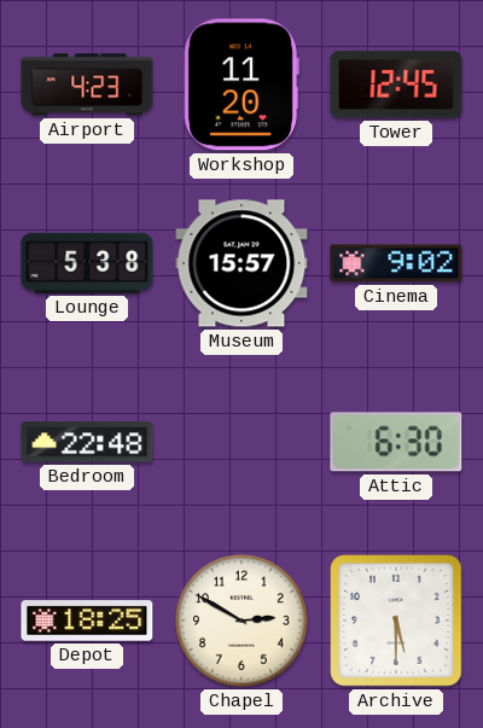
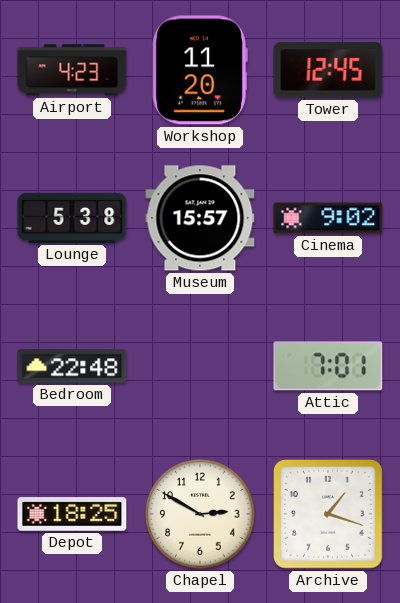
Attic: 6:30 -> 7:01 (328, 366)
Archive: 5:30 -> 1:18 (329, 515)
